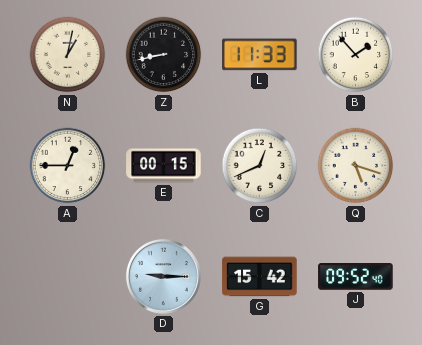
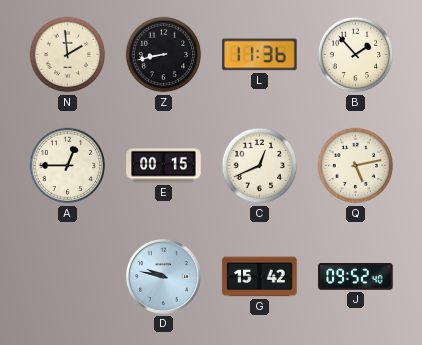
N: 1:02 -> 1:59 (68, 55)
L: 11:33 -> 11:36 (260, 55)
Q: 5:18 -> 5:13 (356, 166)
D: 9:15 -> 9:47 (163, 276)
